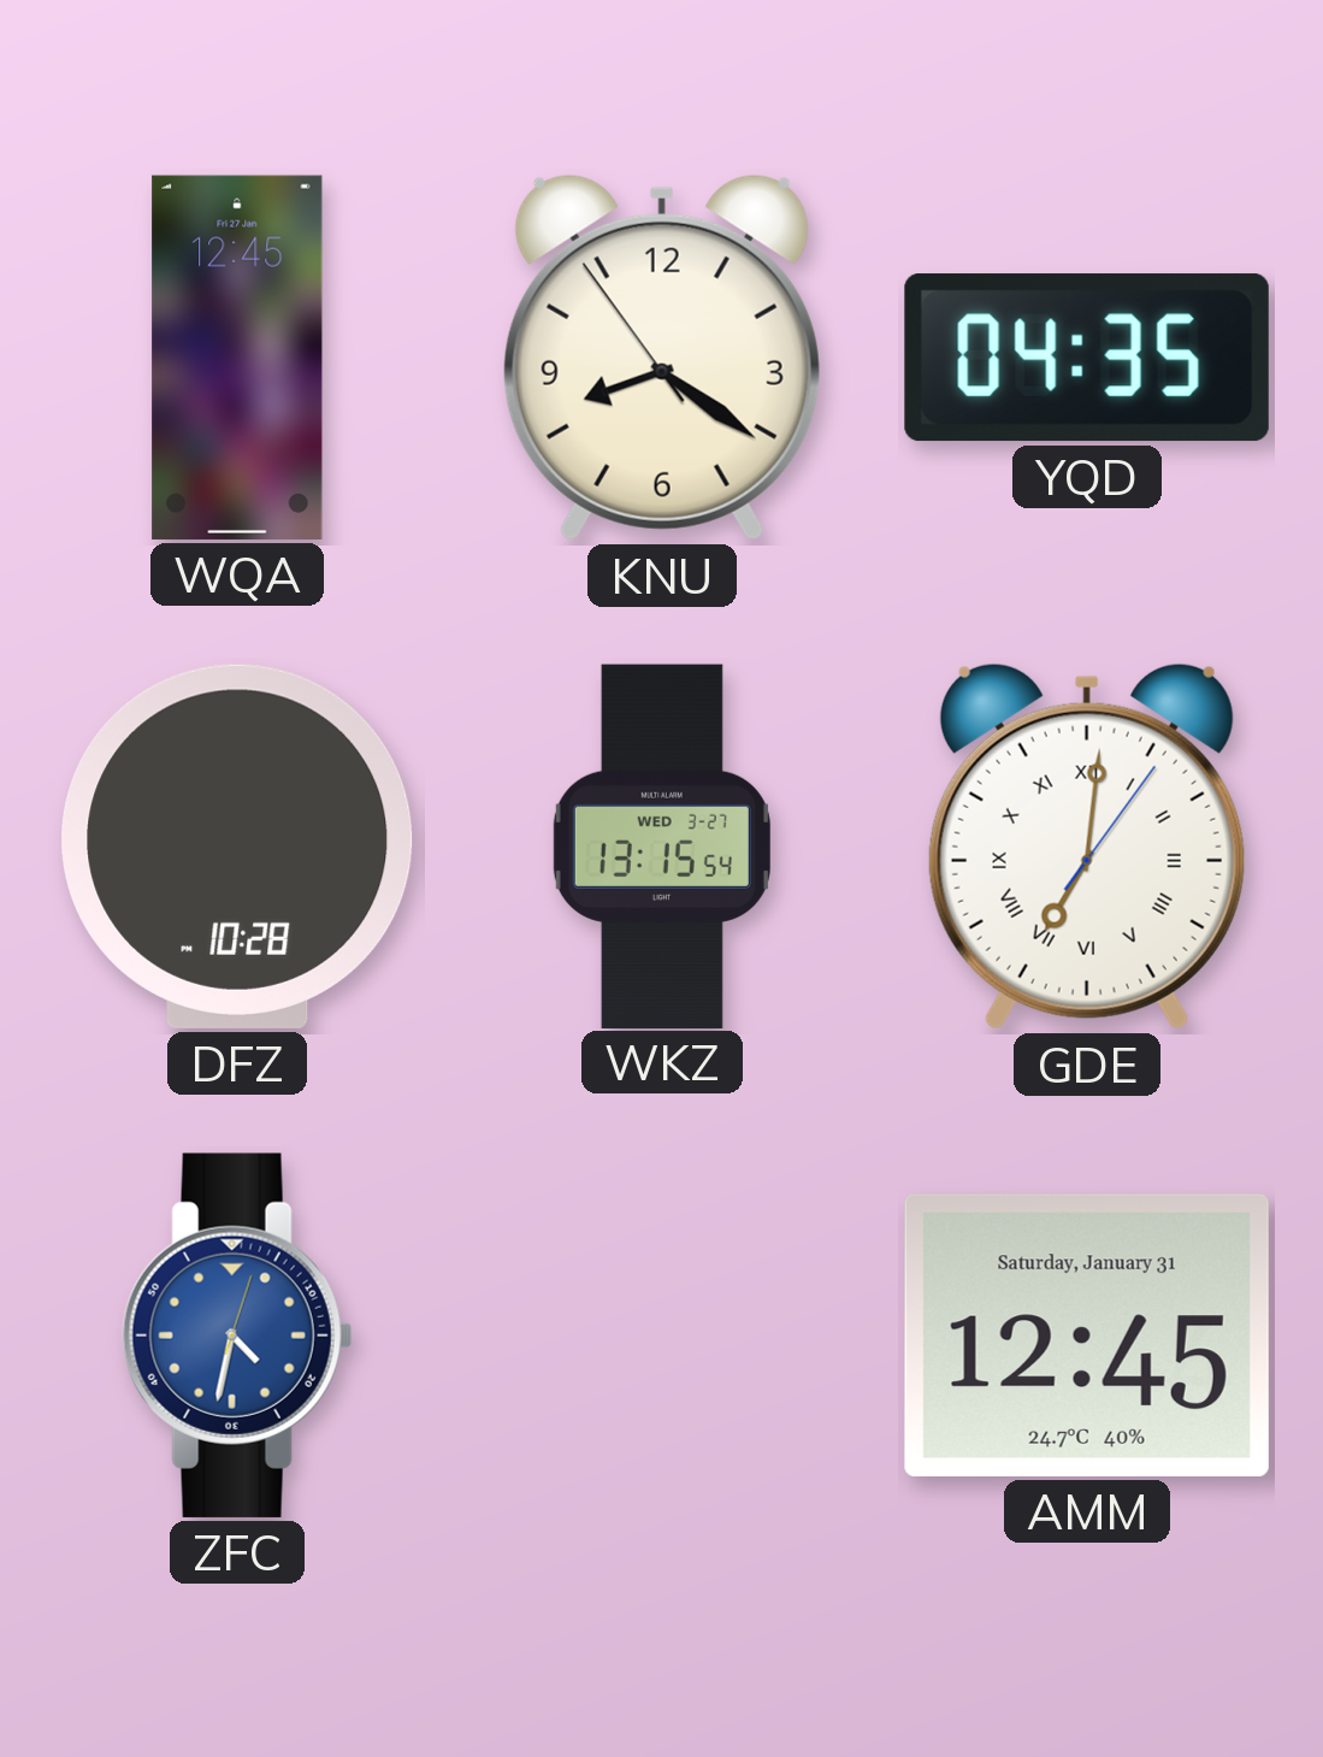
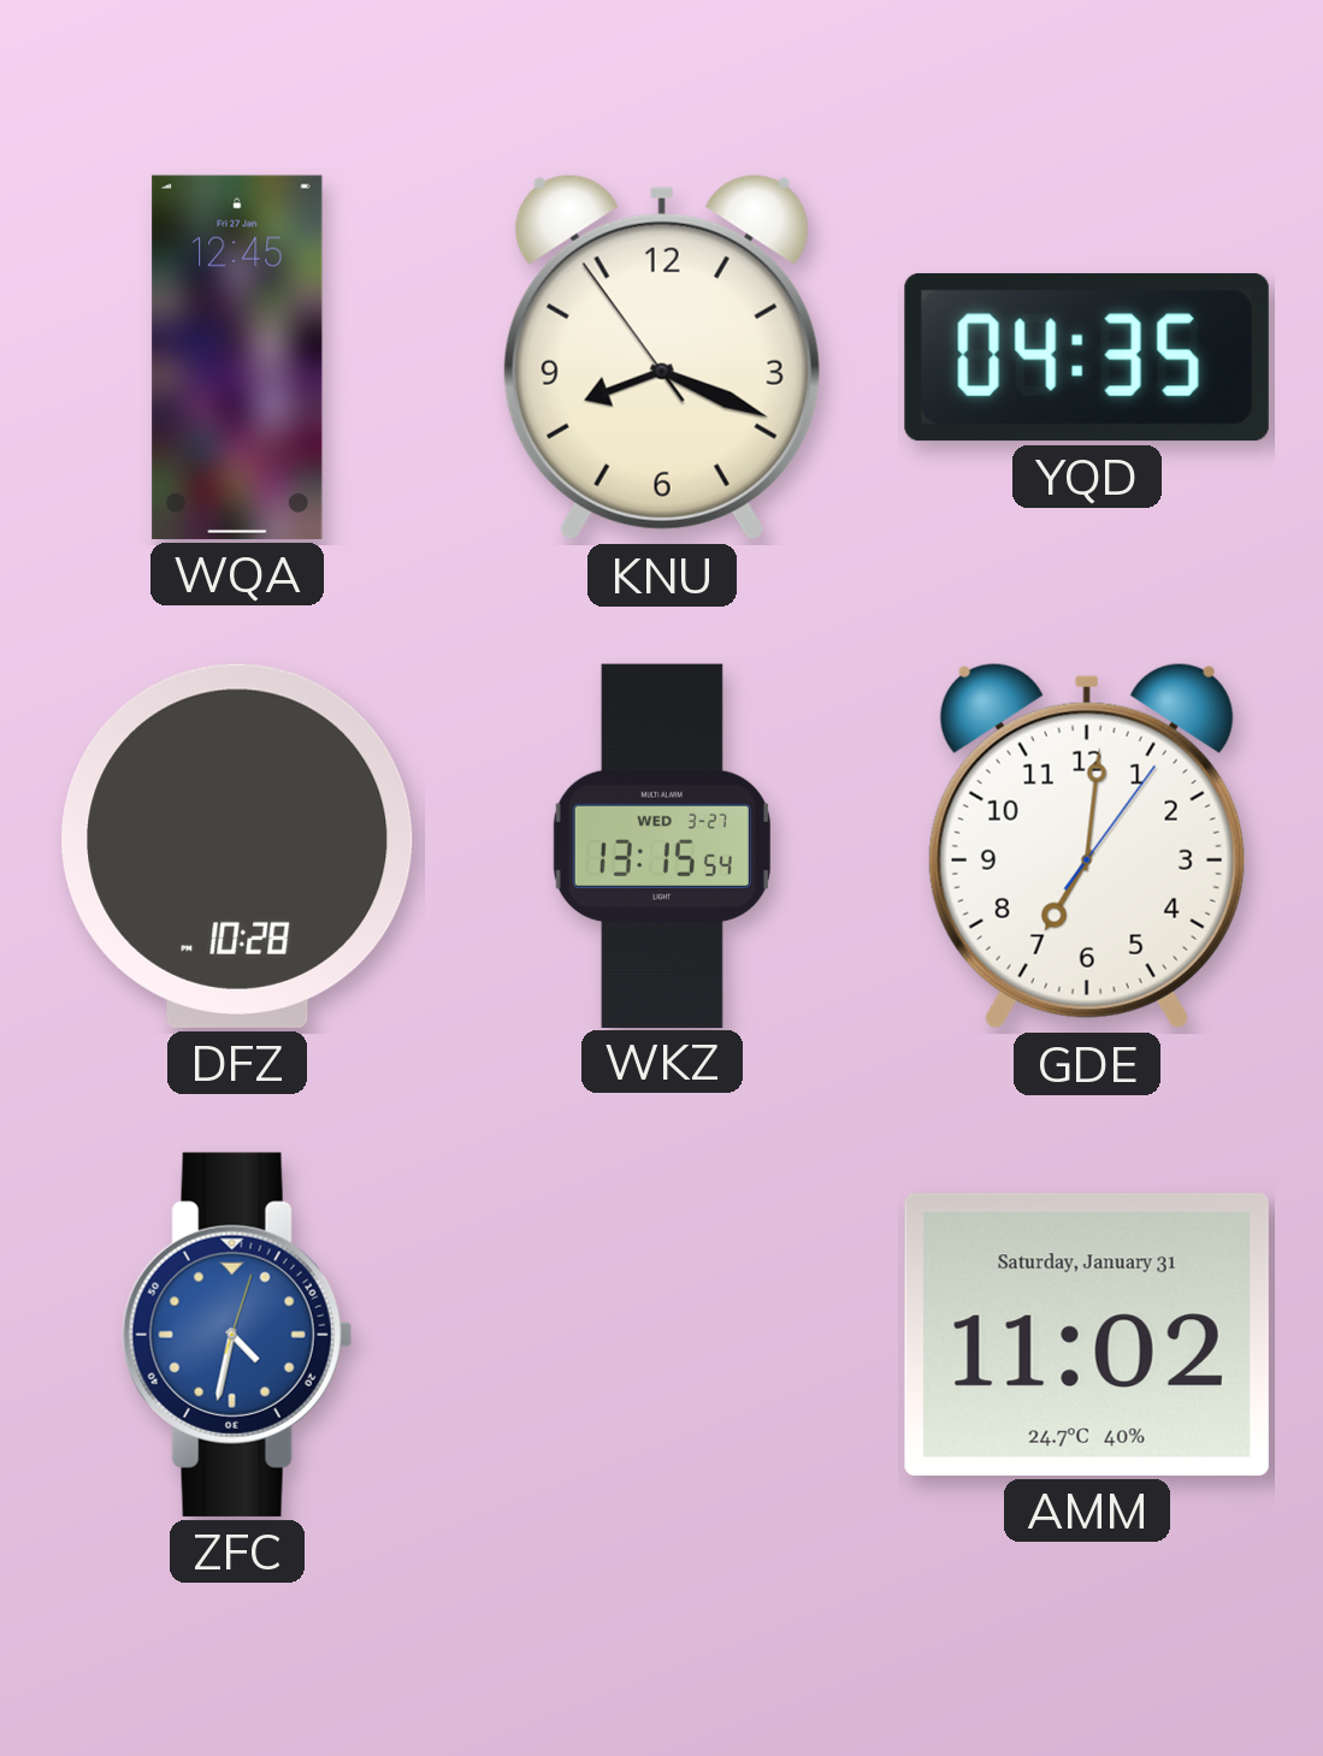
KNU: 8:20 -> 8:18 (662, 357)
GDE numerals: Roman -> Arabic (1087, 846)
AMM: 12:45 -> 11:02 (1087, 1335)
